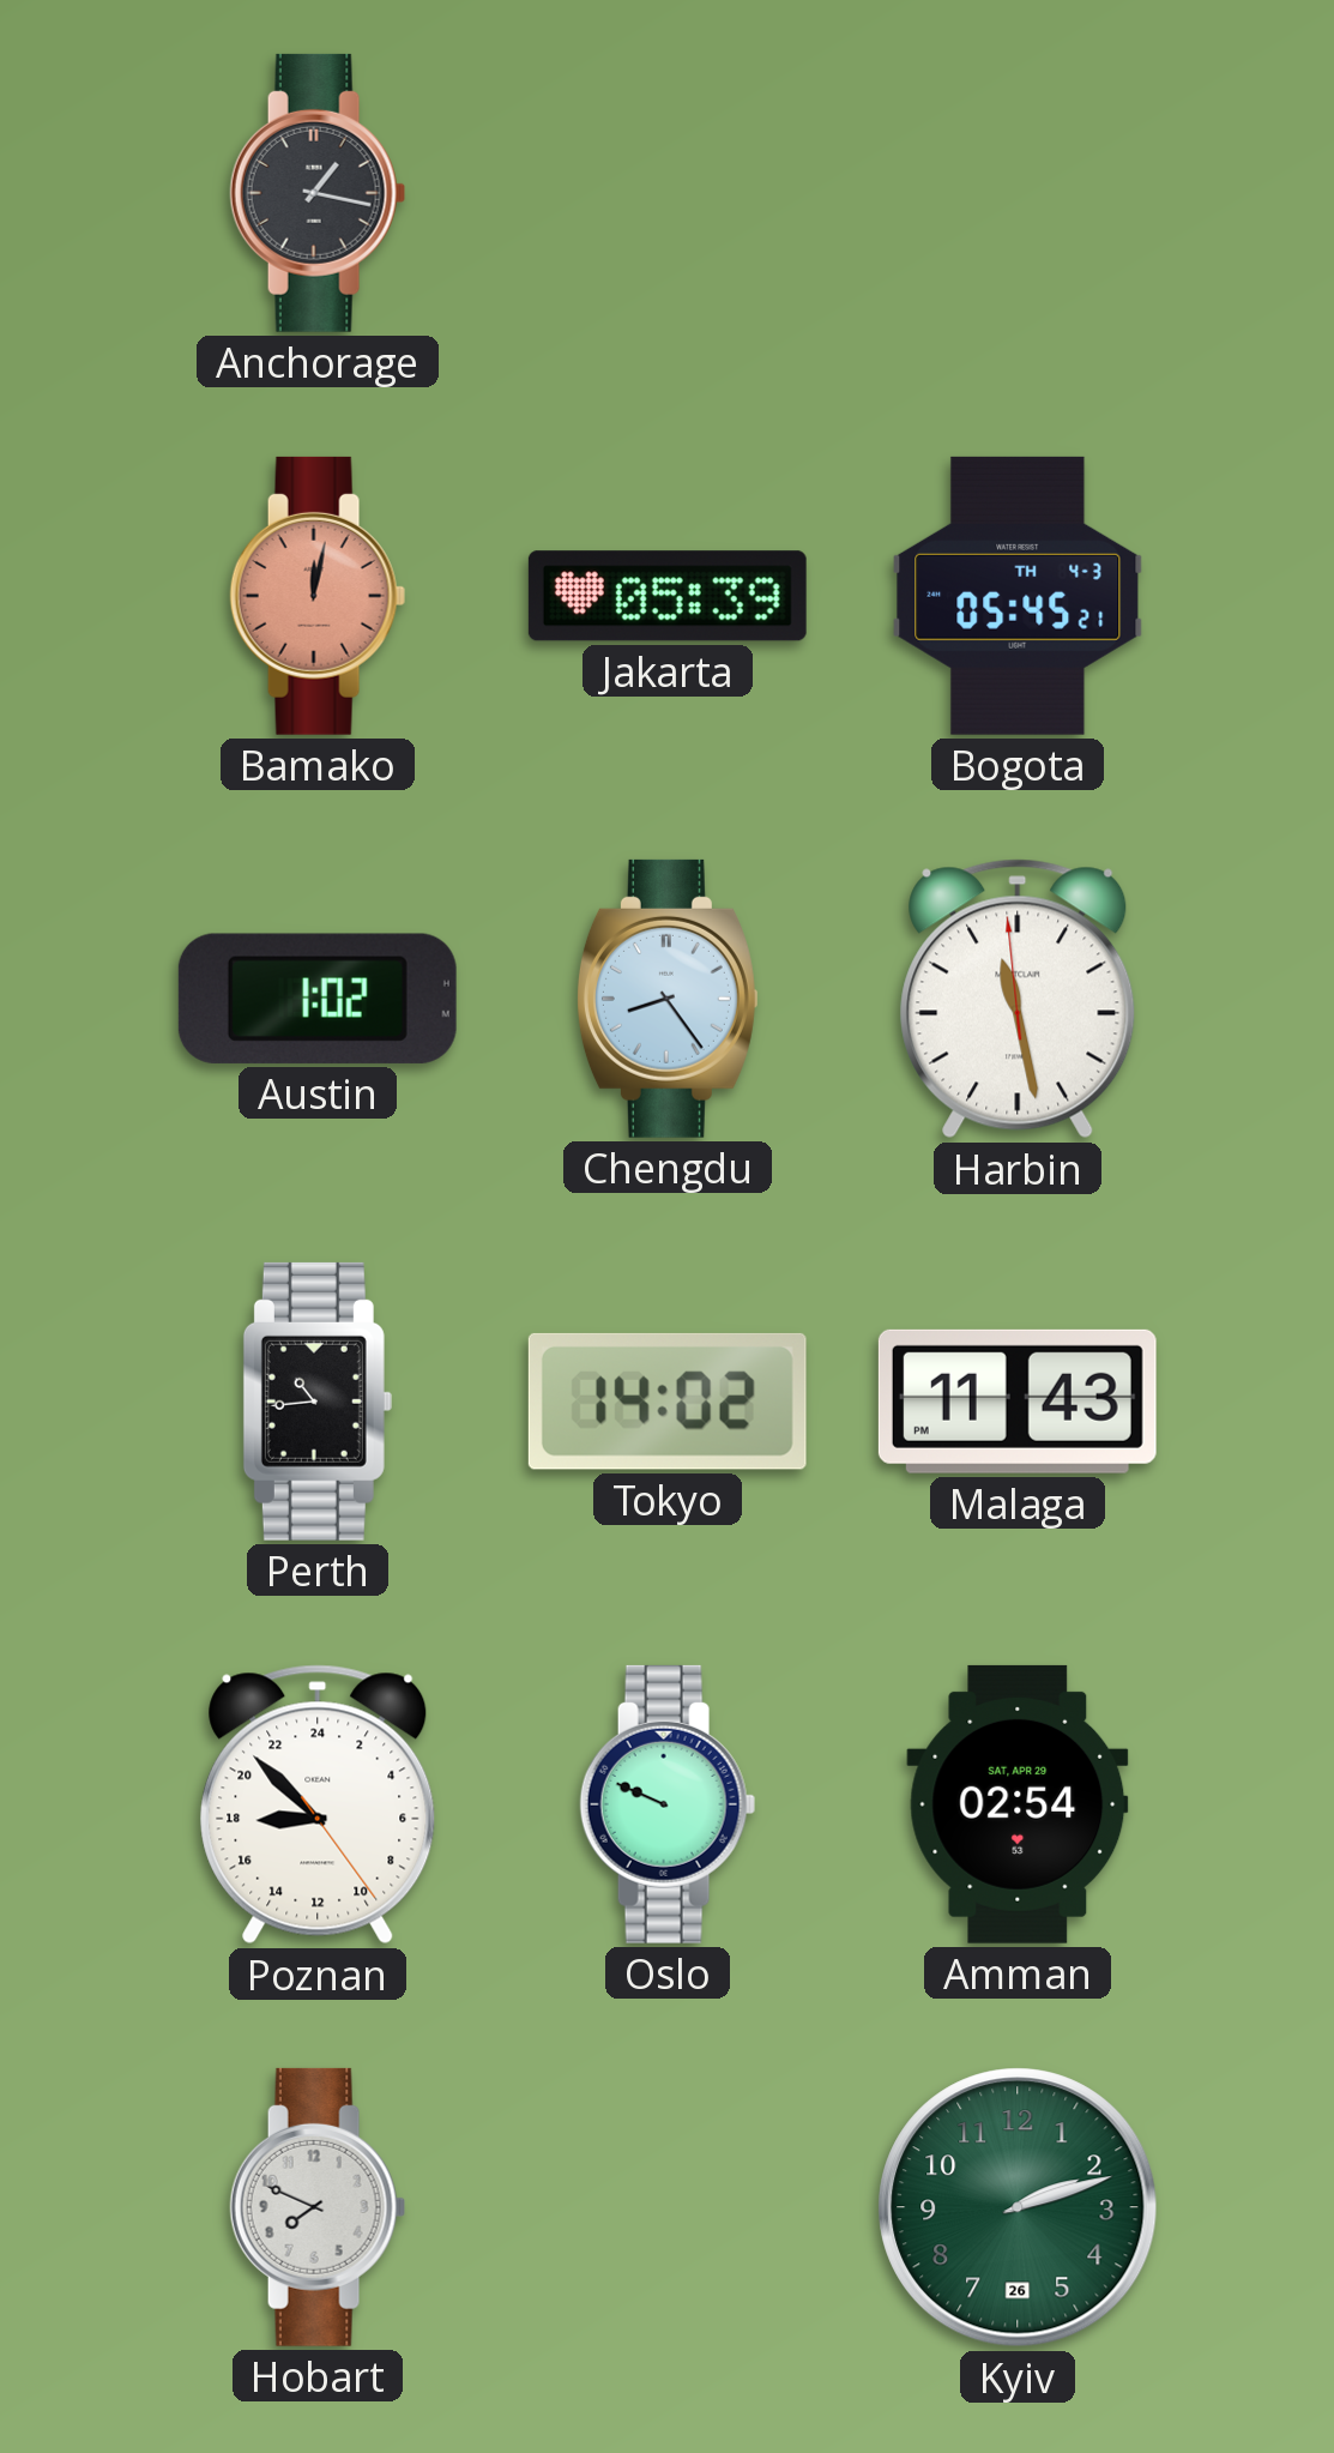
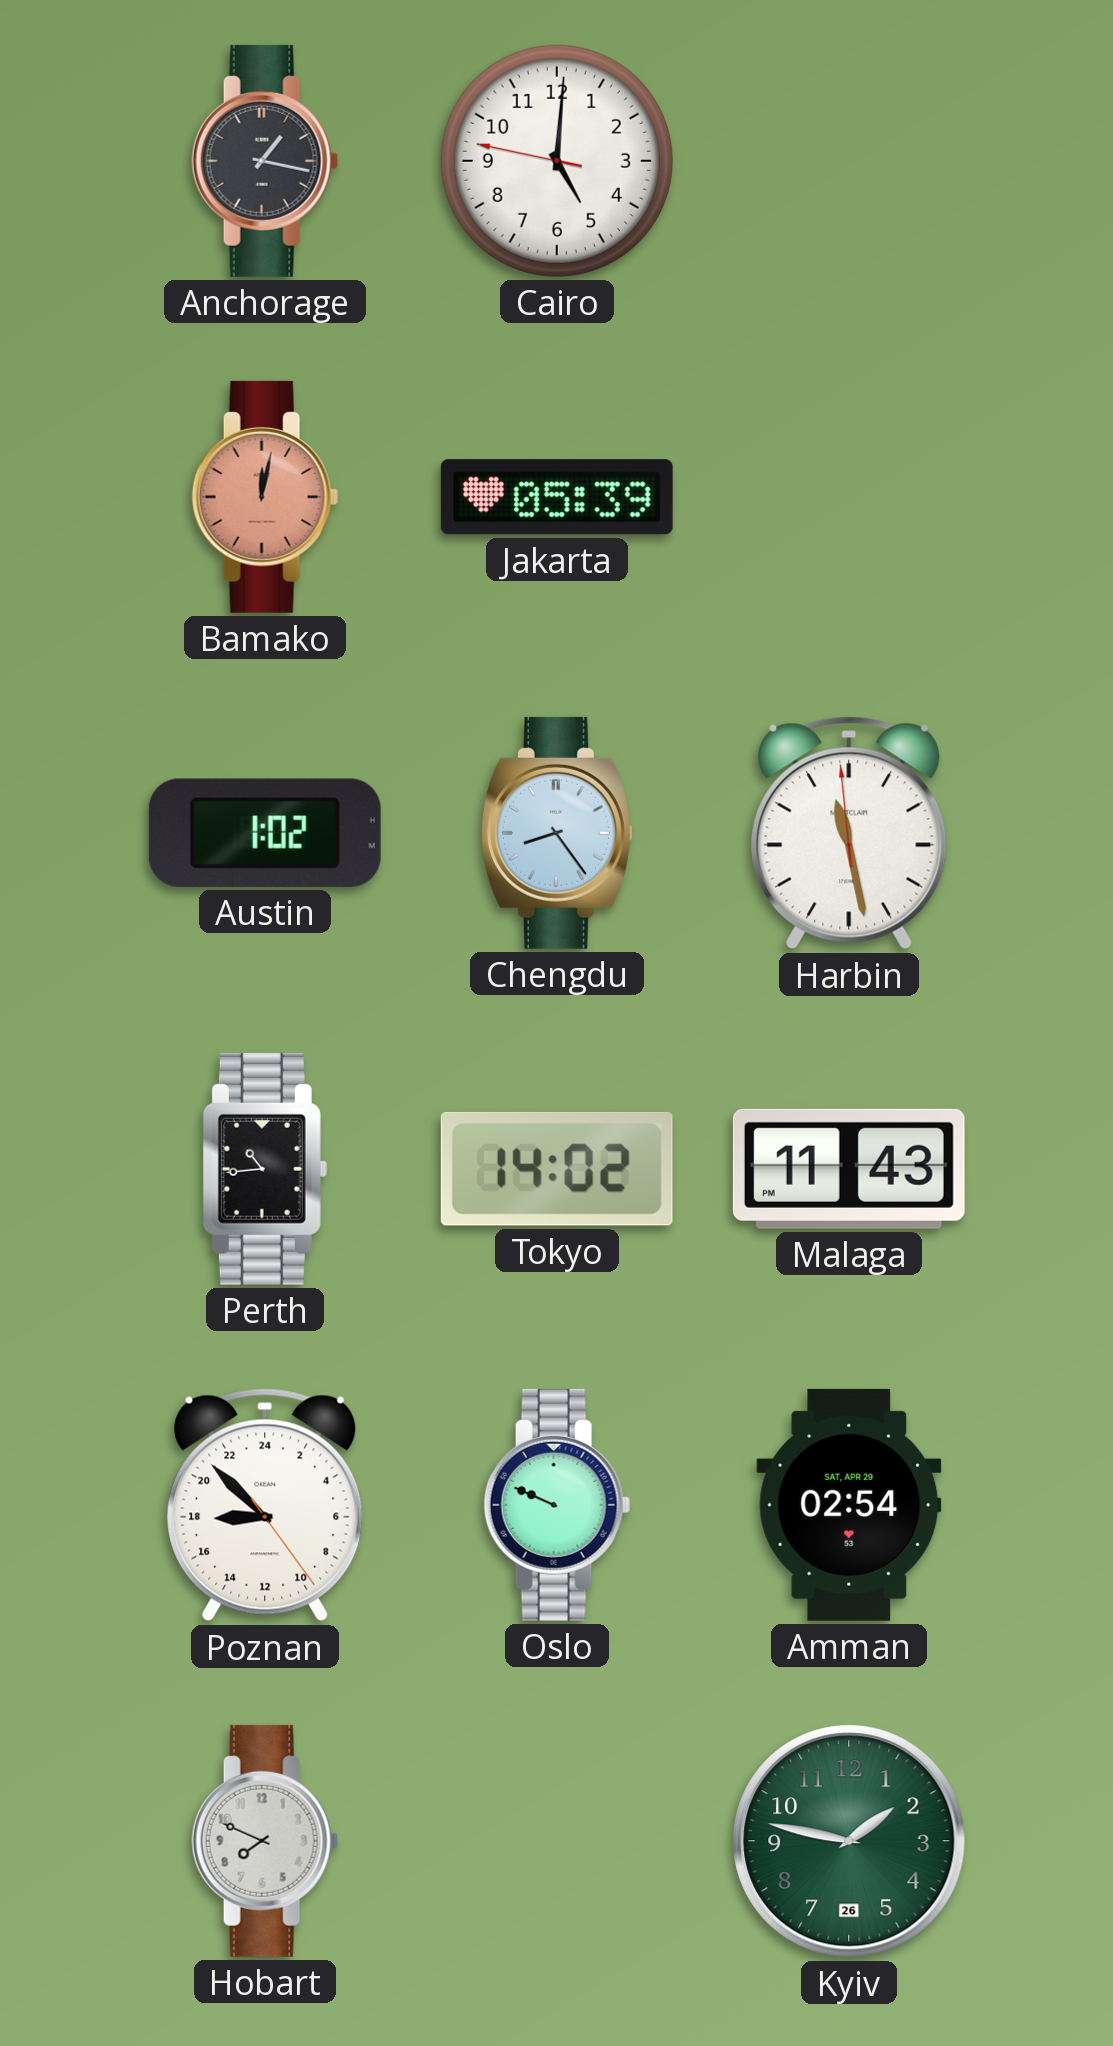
Cairo: none -> 5:00 (557, 161)
Bogota: 05:45 -> none (1018, 596)
Kyiv: 2:12 -> 1:47 (849, 1841)
